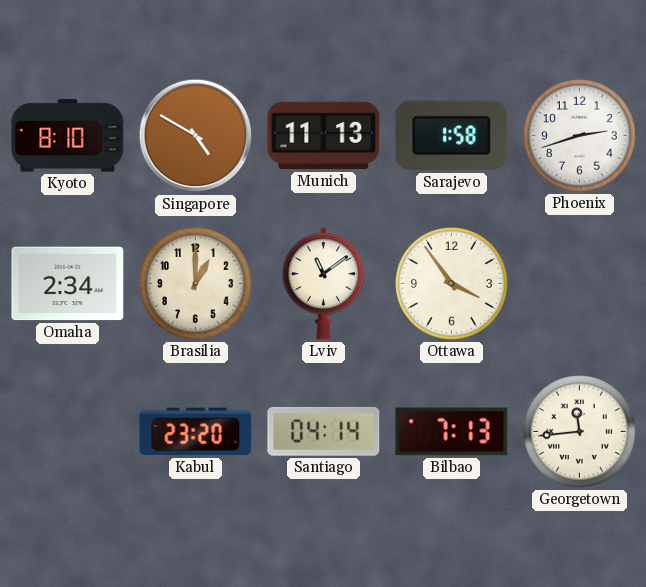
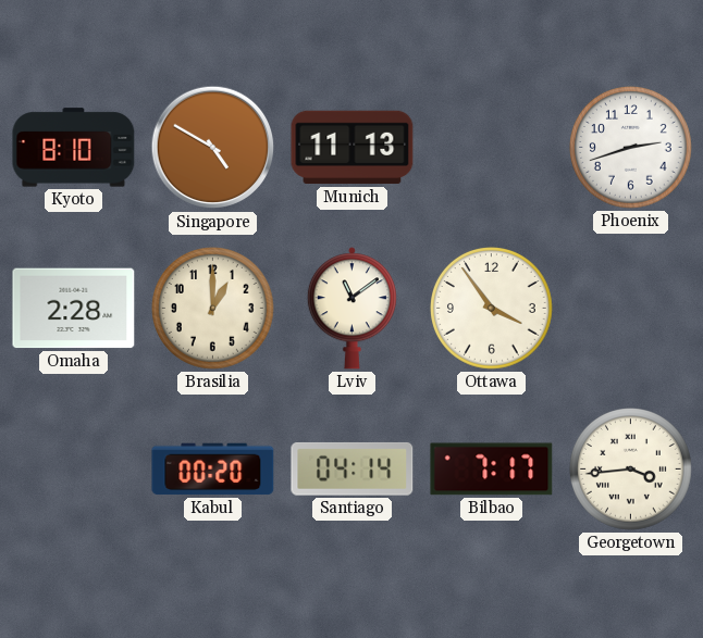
Sarajevo: 1:58 -> none (452, 136)
Omaha: 2:34 -> 2:28 (74, 309)
Kabul: 23:20 -> 00:20 (213, 470)
Bilbao: 7:13 -> 7:17 (492, 470)
Georgetown: 11:44 -> 3:44 (631, 470)
